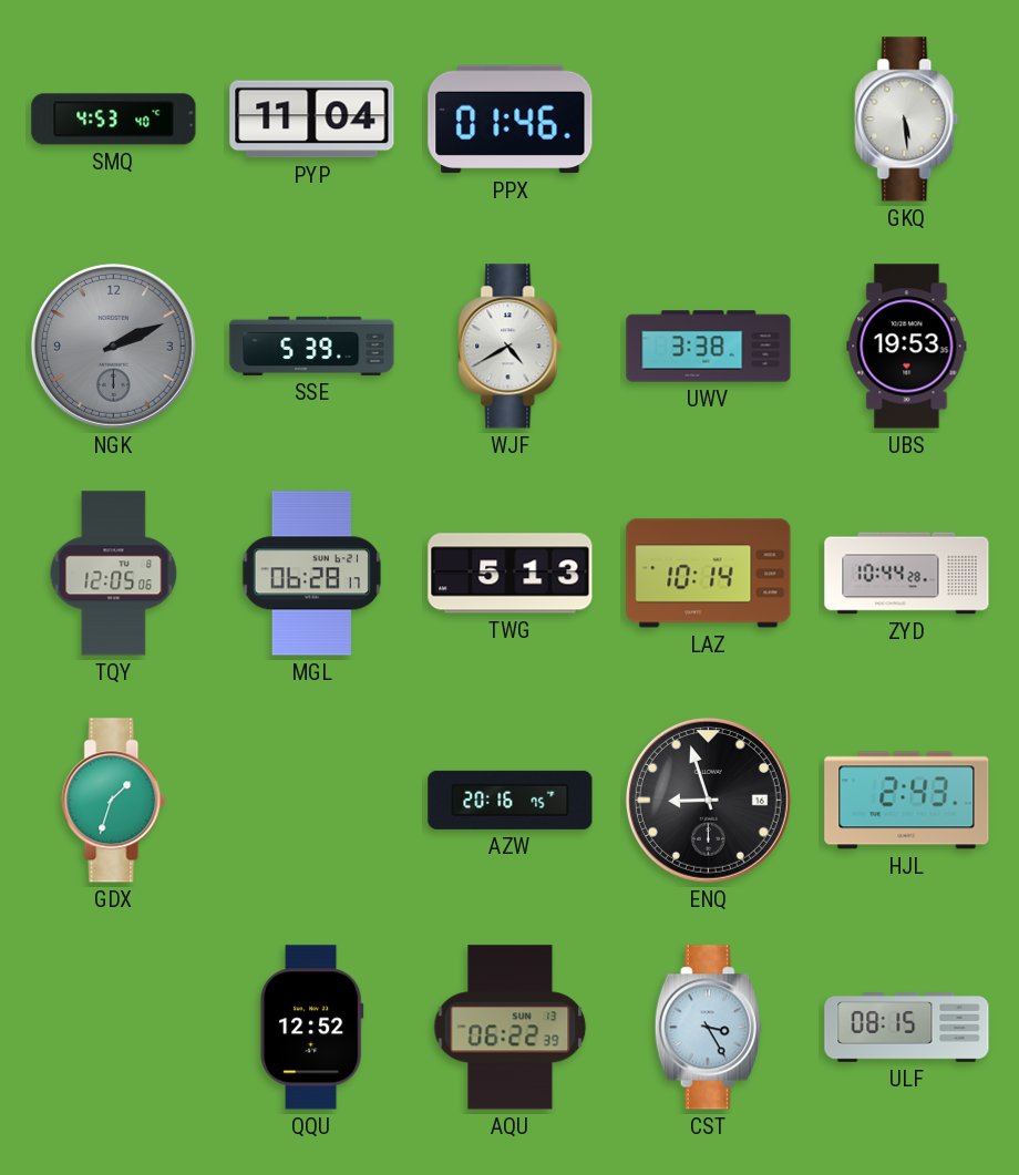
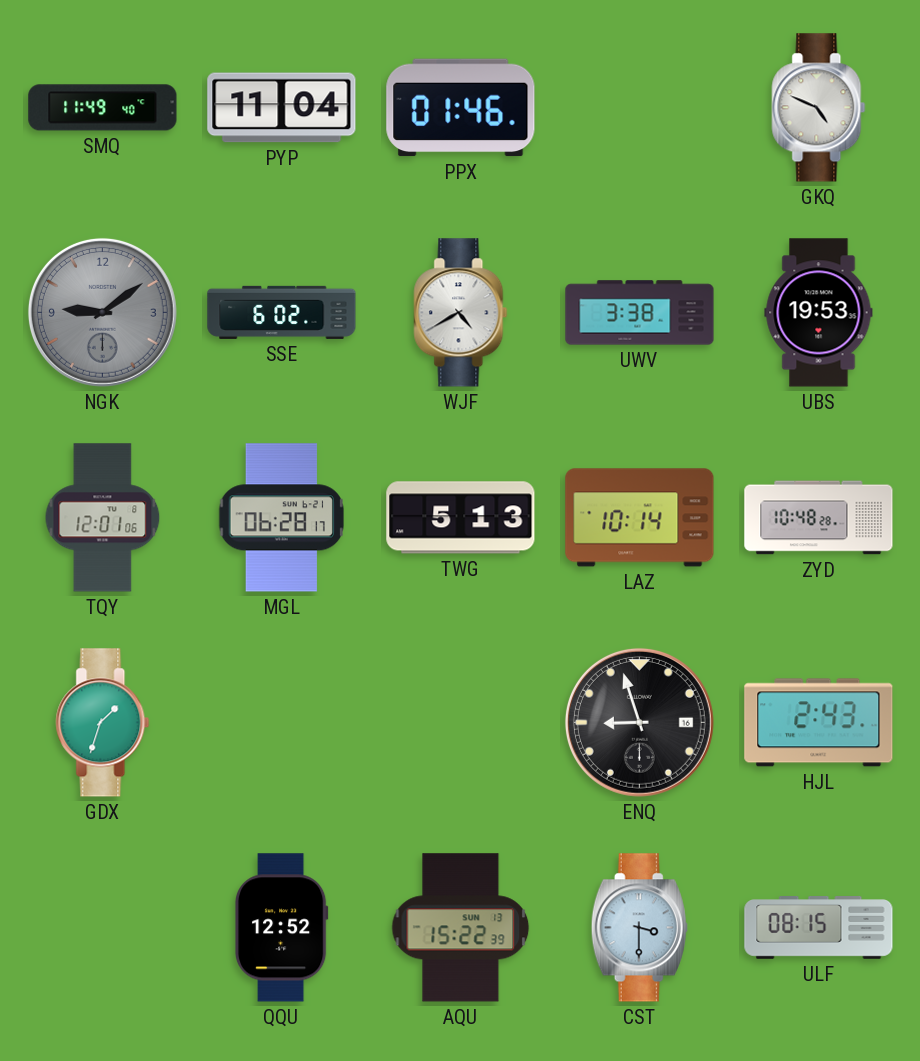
SMQ: 4:53 -> 11:49 (103, 108)
GKQ: 5:29 -> 4:49 (819, 108)
NGK: 2:11 -> 9:09 (102, 312)
SSE: 5:39 -> 6:02 (282, 312)
TQY: 12:05 -> 12:01 (103, 518)
ZYD: 10:44 -> 10:48 (819, 518)
AZW: 20:16 -> none (511, 800)
AQU: 06:22 -> 15:22 (461, 928)
CST: 3:25 -> 3:30 (639, 928)
